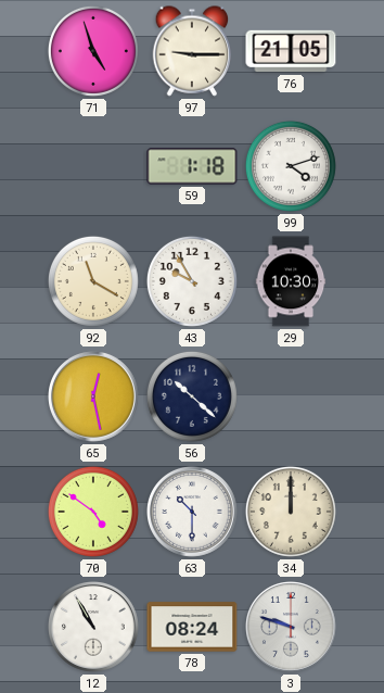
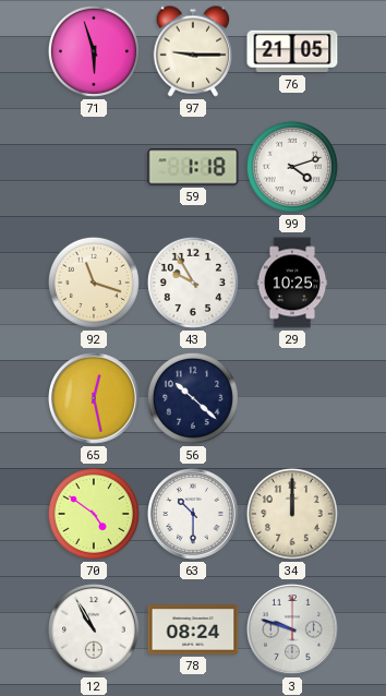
71: 4:57 -> 5:57 (94, 51)
92: 11:20 -> 11:18 (94, 283)
29: 10:30 -> 10:25 (292, 283)
